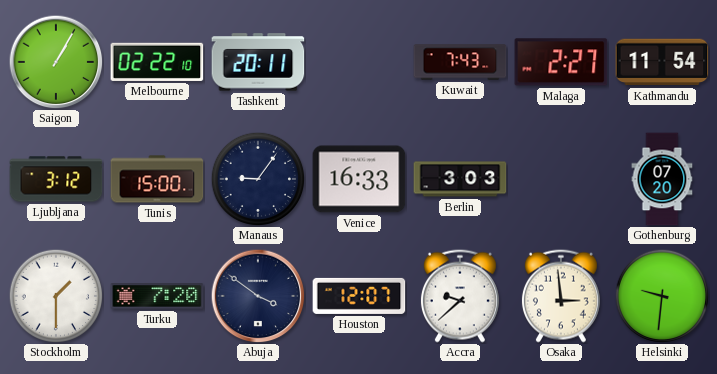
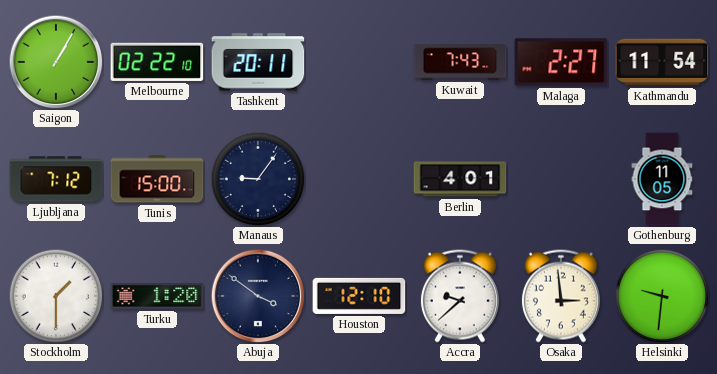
Ljubljana: 3:12 -> 7:12 (56, 179)
Venice: 16:33 -> none (359, 179)
Berlin: 3:03 -> 4:01 (460, 179)
Gothenburg: 07:20 -> 11:05 (662, 179)
Turku: 7:20 -> 1:20 (157, 296)
Houston: 12:07 -> 12:10 (359, 296)
